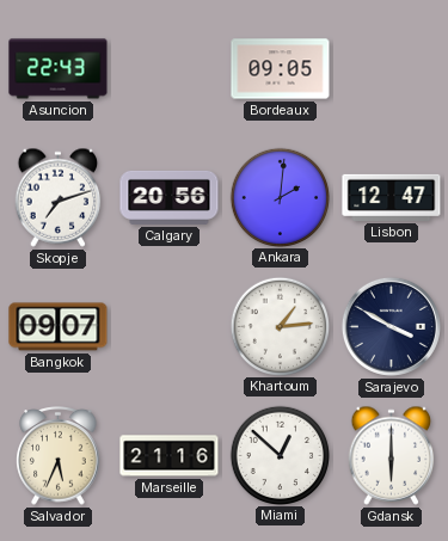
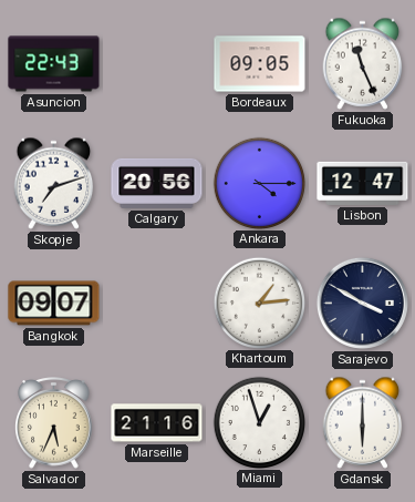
Fukuoka: none -> 11:26 (363, 63)
Ankara: 2:01 -> 4:15 (259, 183)
Miami: 12:52 -> 12:57 (259, 422)
